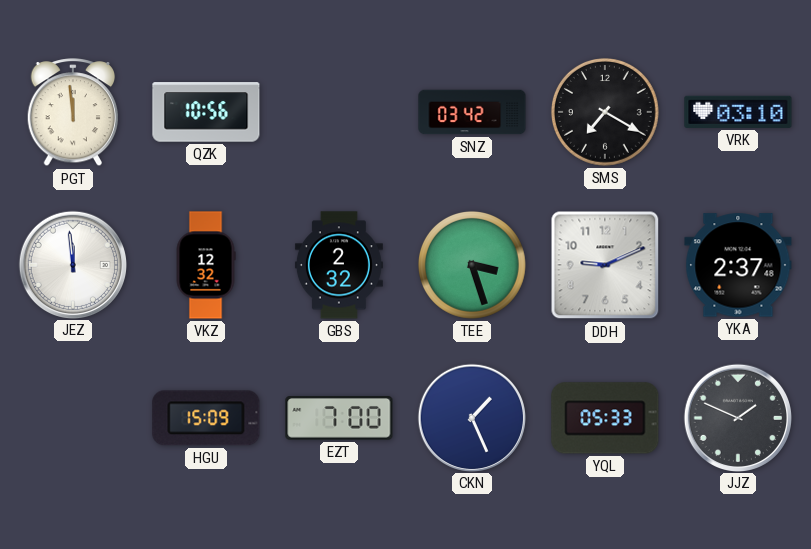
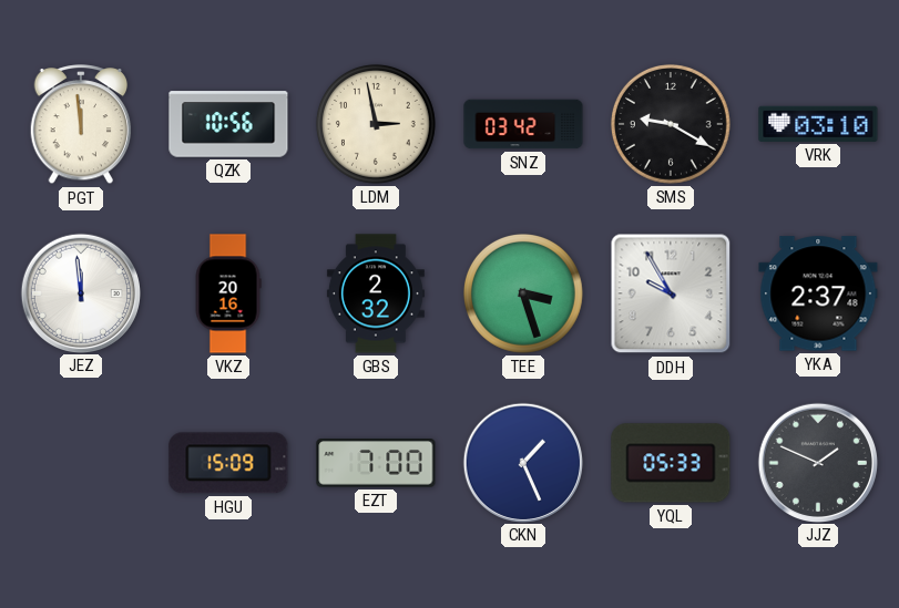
LDM: none -> 2:58 (376, 124)
SMS: 7:20 -> 9:20 (671, 124)
VKZ: 12:32 -> 20:16 (228, 293)
DDH: 9:11 -> 9:55 (671, 293)
